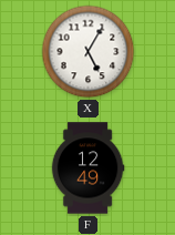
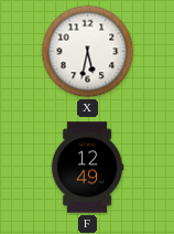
X: 5:05 -> 5:32 (88, 52)
